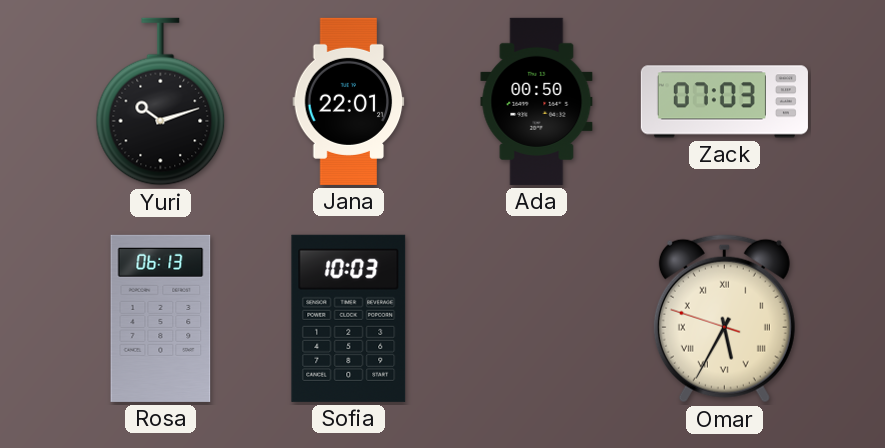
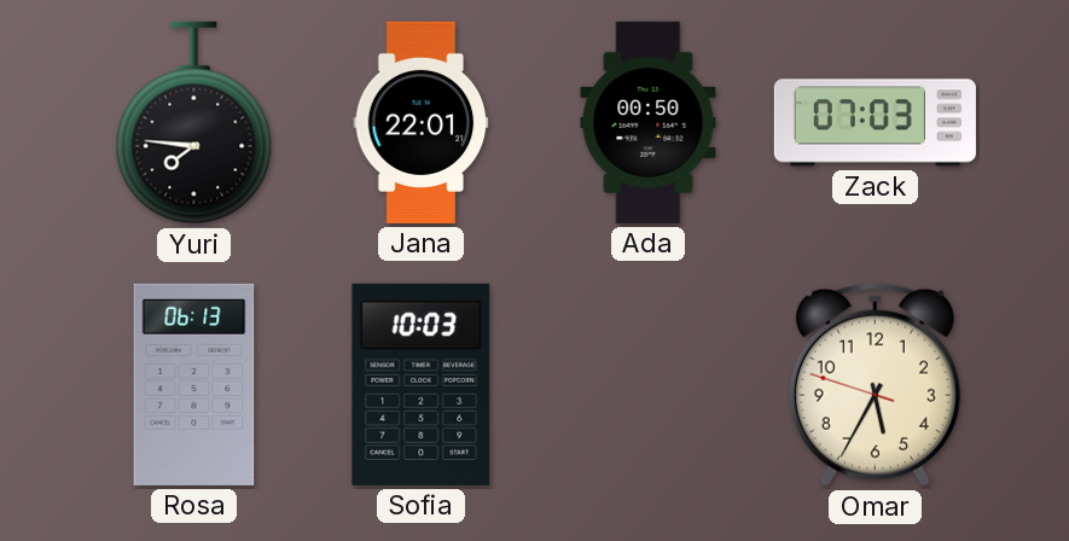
Yuri: 10:12 -> 7:46 (194, 123)
Omar numerals: Roman -> Arabic (875, 385)
